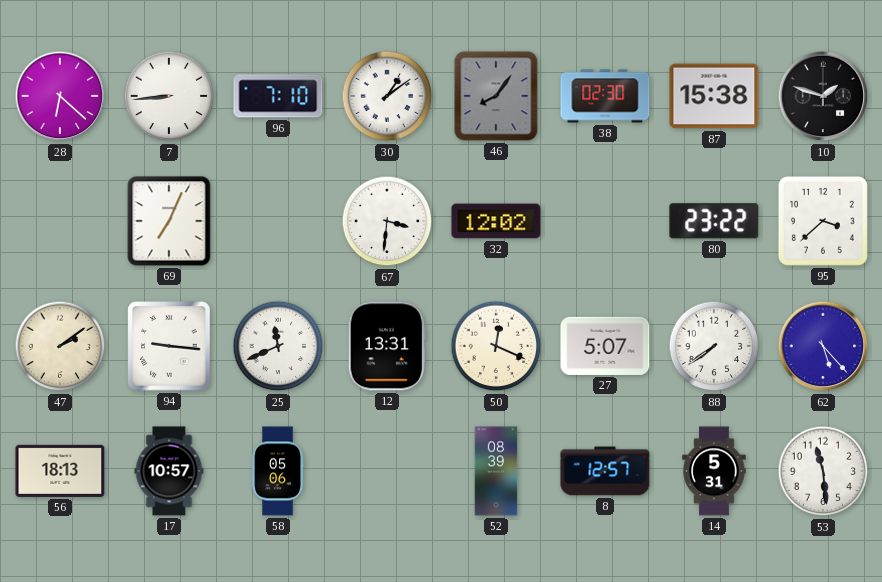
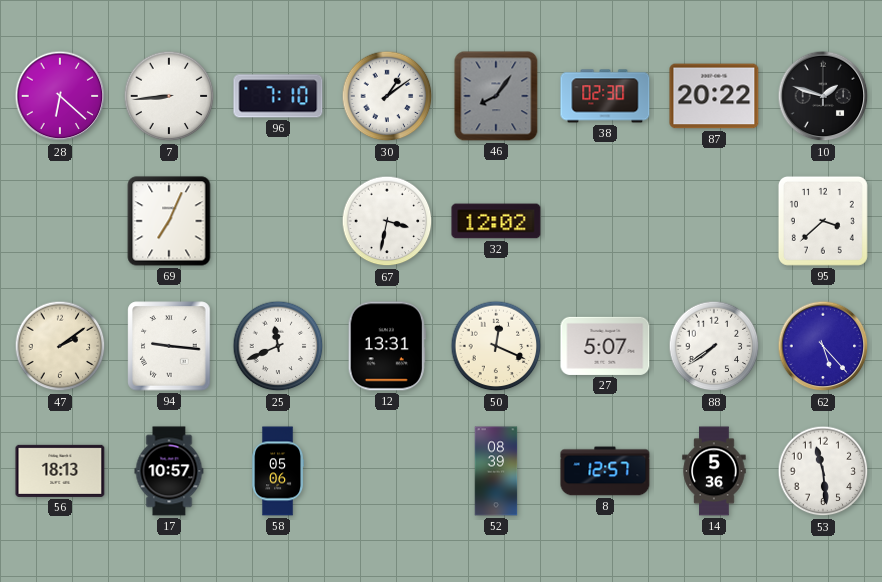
87: 15:38 -> 20:22 (714, 96)
67: 3:31 -> 3:32 (387, 221)
80: 23:22 -> none (714, 221)
14: 5:31 -> 5:36 (714, 471)
